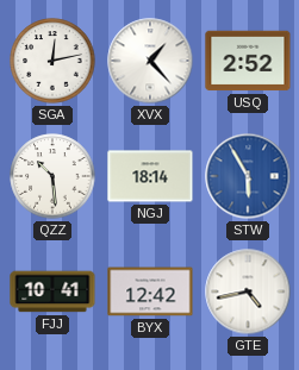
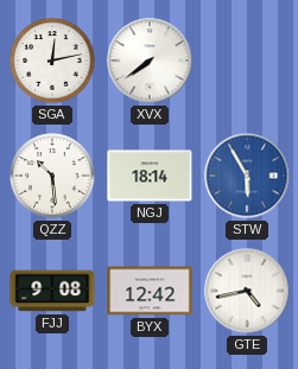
XVX: 1:23 -> 7:39 (150, 61)
USQ: 2:52 -> none (248, 61)
FJJ: 10:41 -> 9:08 (52, 291)
